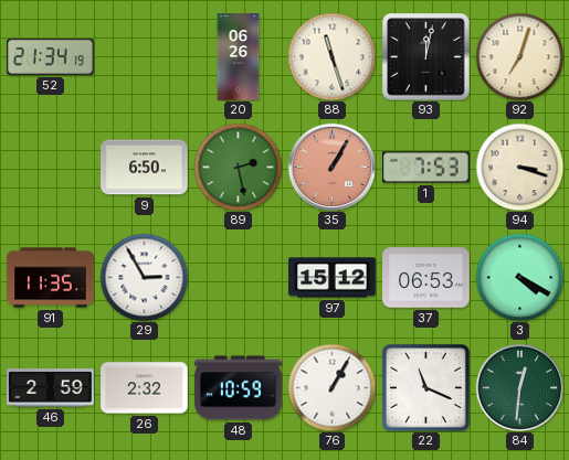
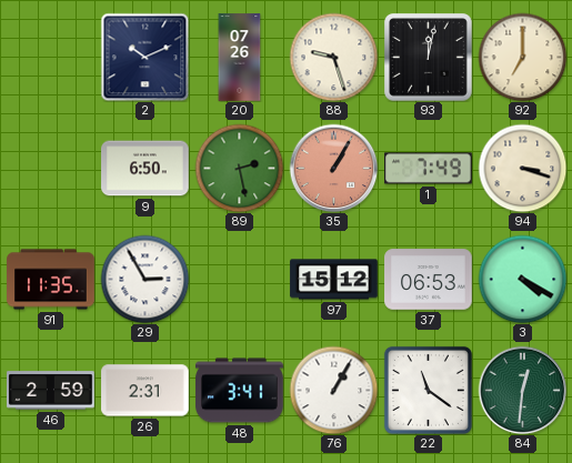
52: 21:34 -> none (51, 56)
2: none -> 10:11 (144, 57)
20: 06:26 -> 07:26 (240, 58)
88: 11:27 -> 9:27 (333, 57)
92: 7:03 -> 7:00 (522, 57)
1: 7:53 -> 7:49 (429, 169)
26: 2:32 -> 2:31 (145, 391)
48: 10:59 -> 3:41 (240, 391)
22: 11:19 -> 11:21 (428, 390)
